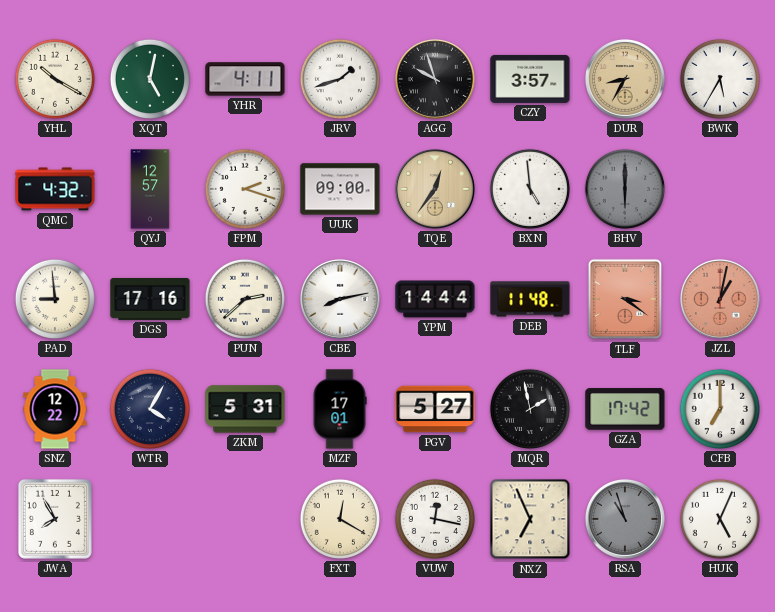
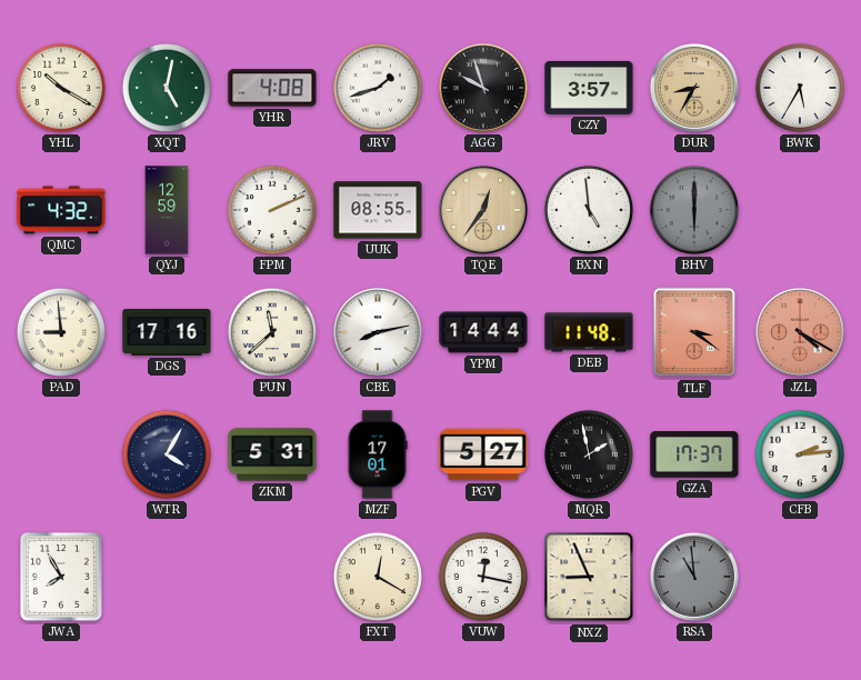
YHR: 4:11 -> 4:08 (272, 88)
QYJ: 12:57 -> 12:59 (167, 210)
FPM: 2:18 -> 2:11 (272, 210)
UUK: 09:00 -> 08:55 (378, 210)
PUN: 2:38 -> 11:38 (272, 332)
JZL: 1:02 -> 4:20 (800, 332)
SNZ: 12:22 -> none (55, 409)
GZA: 17:42 -> 17:37 (694, 454)
CFB: 7:00 -> 2:14 (800, 454)
NXZ: 6:56 -> 8:56 (589, 577)
RSA: 10:57 -> 10:59 (694, 577)
HUK: 5:04 -> none (720, 519)
